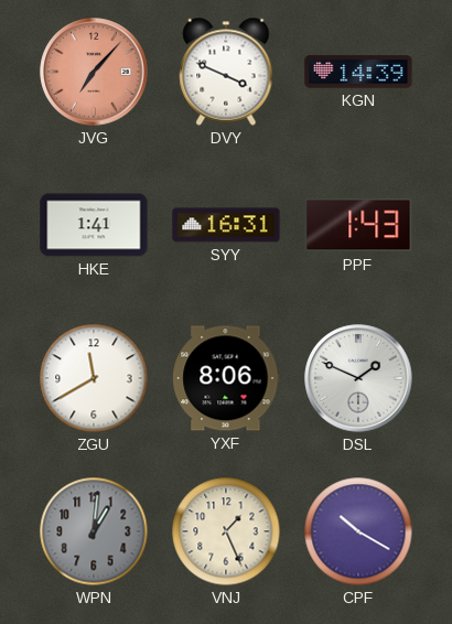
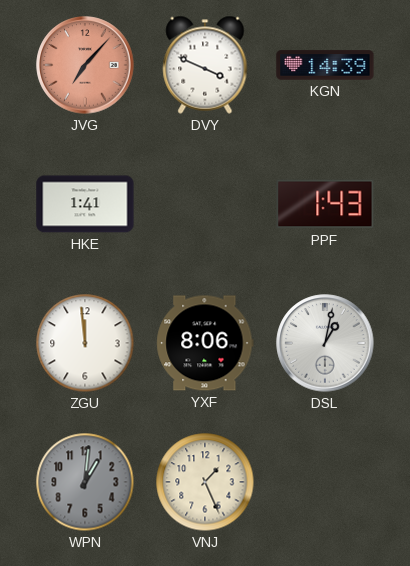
SYY: 16:31 -> none (226, 225)
ZGU: 11:40 -> 11:59 (85, 343)
DSL: 1:49 -> 1:02 (325, 343)
CPF: 10:20 -> none (358, 531)
